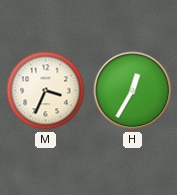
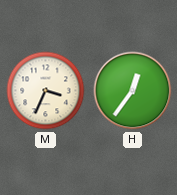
H: 12:35 -> 12:36 (133, 91)
